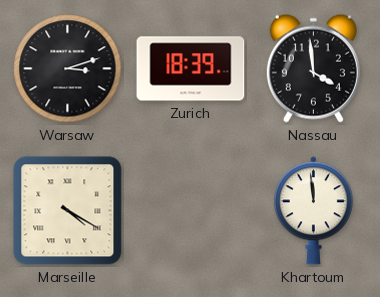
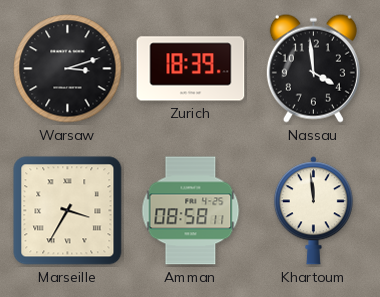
Marseille: 4:20 -> 3:35 (68, 211)
Amman: none -> 08:58 (191, 211)
